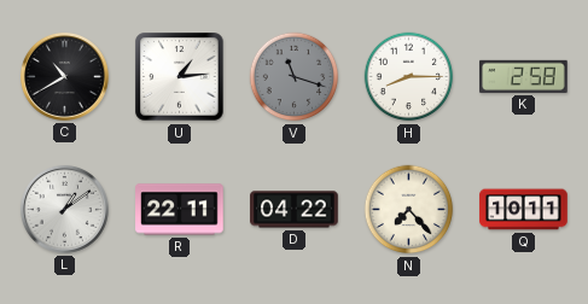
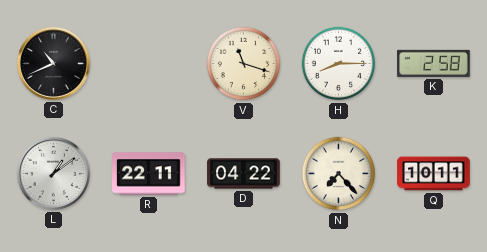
C: 10:40 -> 10:41 (53, 63)
U: 1:14 -> none (180, 77)
V dial: grey -> cream (244, 64)
